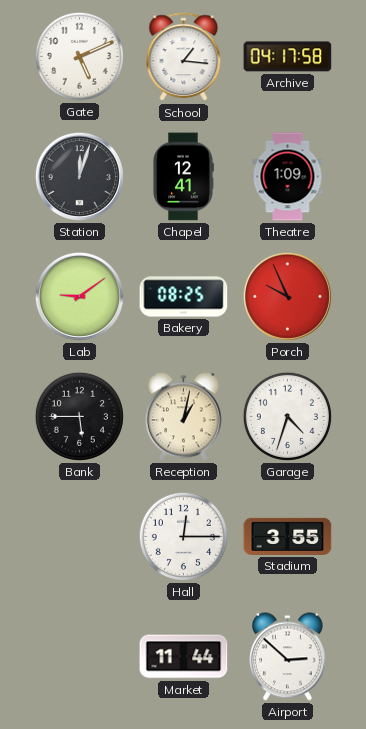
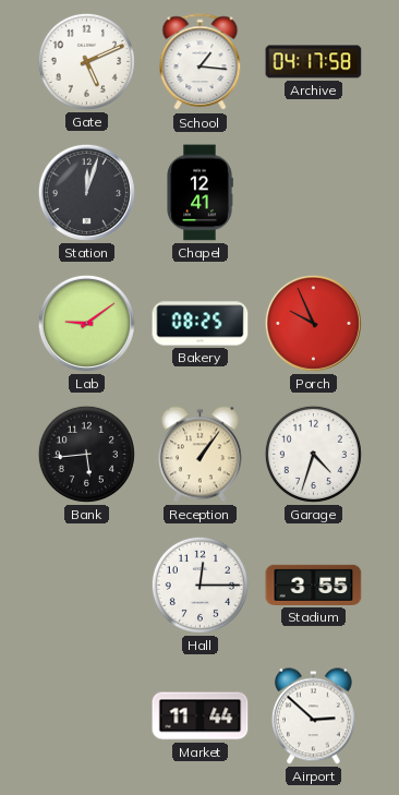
Theatre: 1:09 -> none (288, 177)
Bank: 5:45 -> 5:44 (86, 454)
Reception: 1:02 -> 1:06 (199, 455)
